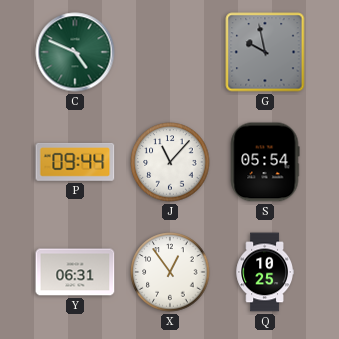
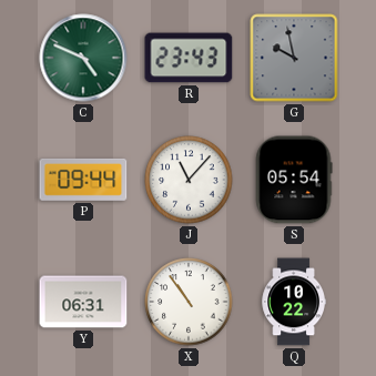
R: none -> 23:43 (189, 58)
X: 12:54 -> 10:54 (189, 302)
Q: 10:25 -> 10:22 (293, 302)
